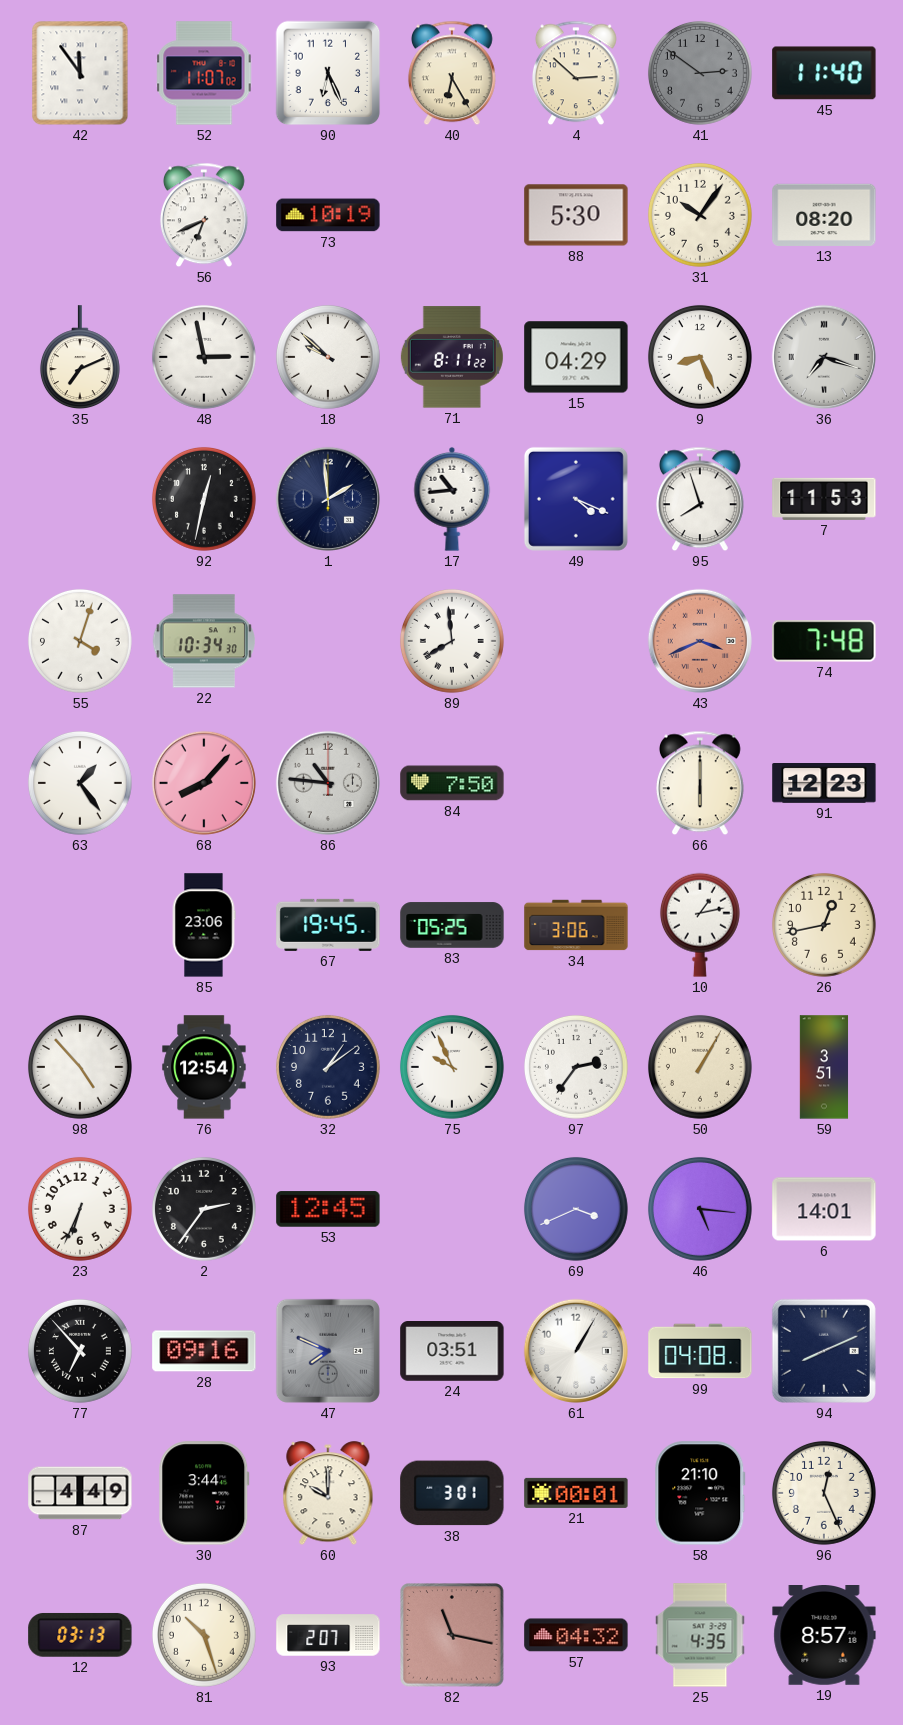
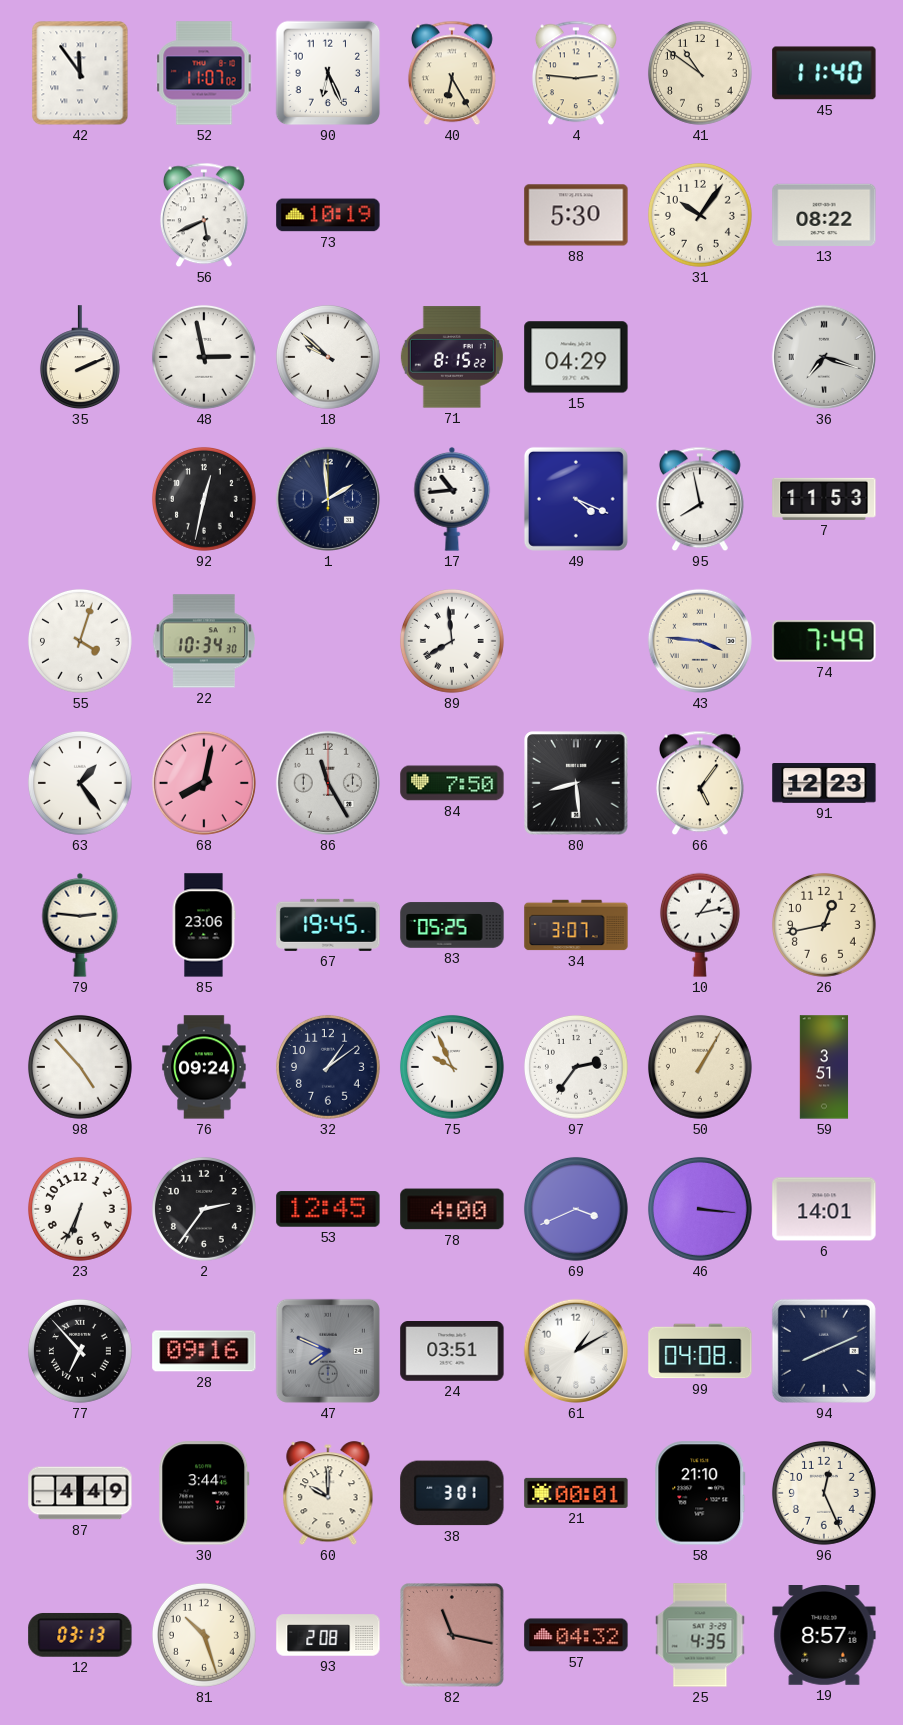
4: 2:52 -> 2:46 (576, 73)
41: 2:51 -> 10:51 (700, 73)
41 dial: grey -> cream (700, 73)
56: 6:41 -> 5:41 (204, 215)
13: 08:20 -> 08:22 (824, 215)
35: 7:11 -> 2:11 (80, 358)
71: 8:11 -> 8:15 (452, 357)
9: 8:26 -> none (700, 357)
95: 7:57 -> 7:58 (700, 499)
43: 3:41 -> 3:46 (700, 641)
43 dial: salmon -> cream (700, 641)
74: 7:48 -> 7:49 (824, 641)
68: 8:07 -> 8:02 (204, 783)
86: 10:46 -> 11:25 (328, 783)
80: none -> 8:29 (576, 783)
66: 6:00 -> 5:06 (700, 783)
79: none -> 2:46 (80, 925)
34: 3:06 -> 3:07 (576, 925)
76: 12:54 -> 09:24 (204, 1067)
78: none -> 4:00 (452, 1209)
46: 5:16 -> 3:16 (700, 1209)
61: 1:05 -> 1:10 (576, 1351)
93: 2:07 -> 2:08 (328, 1635)
